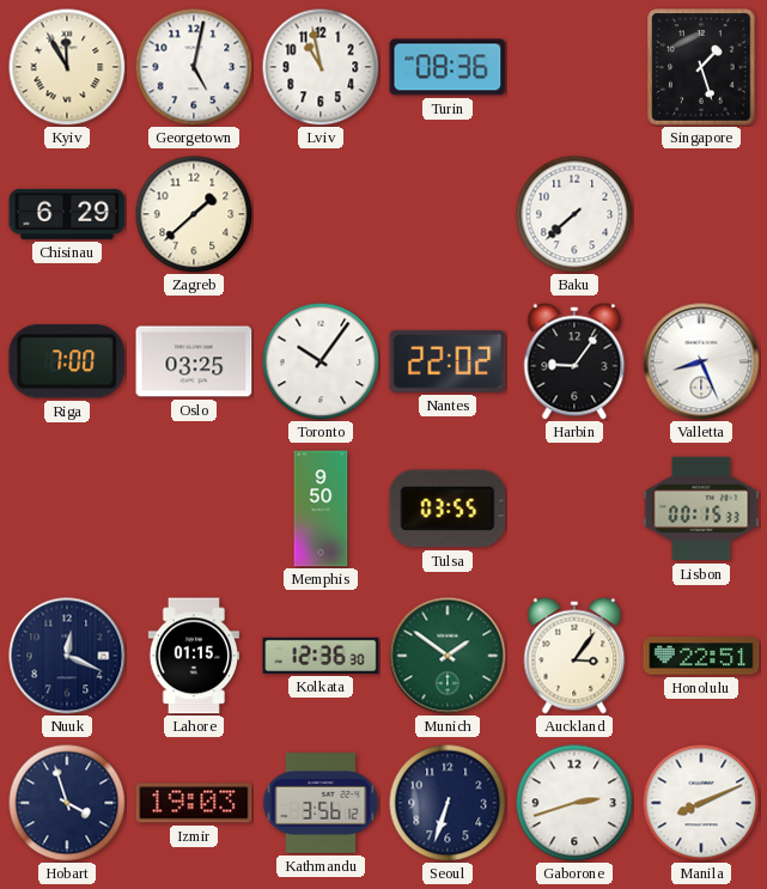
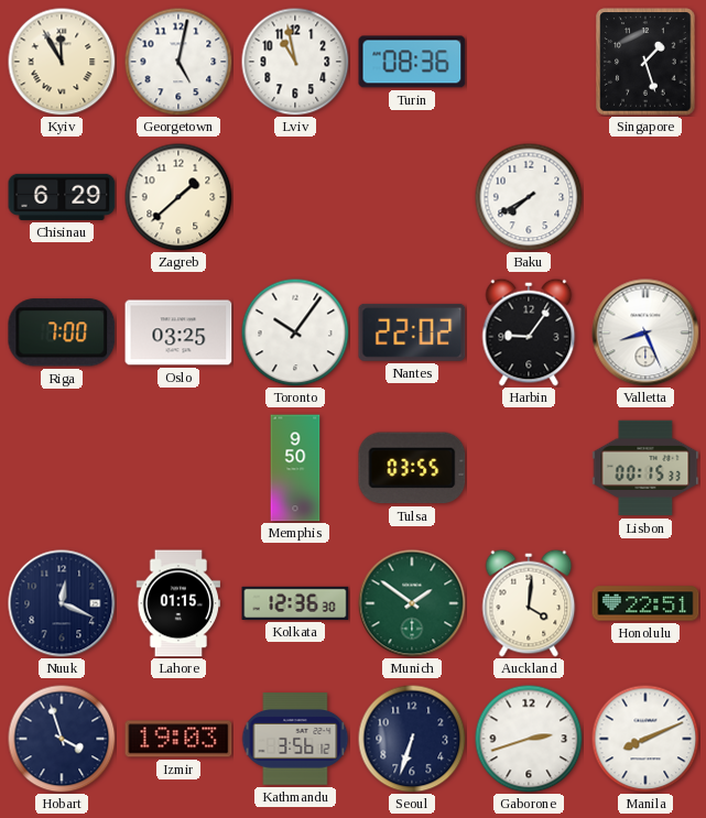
Baku: 7:38 -> 7:40 (529, 197)
Auckland: 3:06 -> 4:01 (529, 603)
